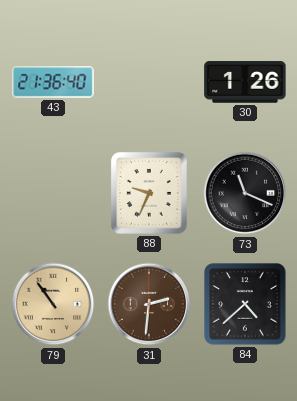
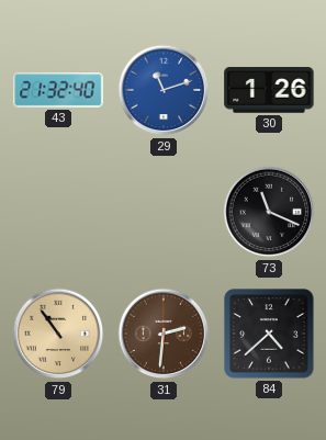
43: 21:36 -> 21:32 (58, 90)
29: none -> 11:12 (164, 90)
88: 9:34 -> none (149, 194)
